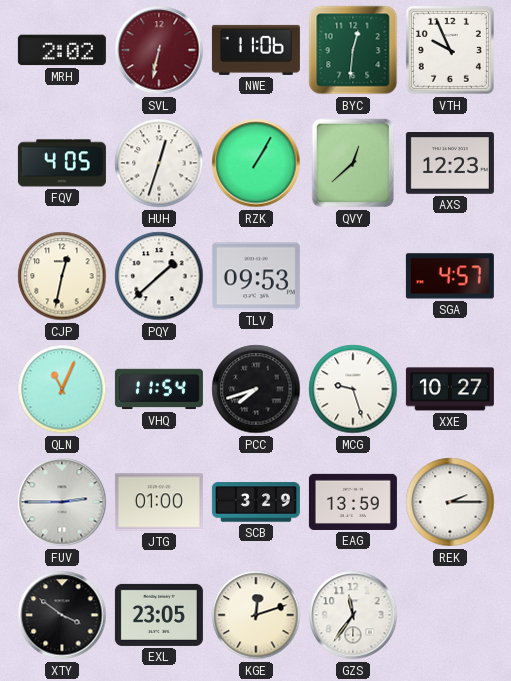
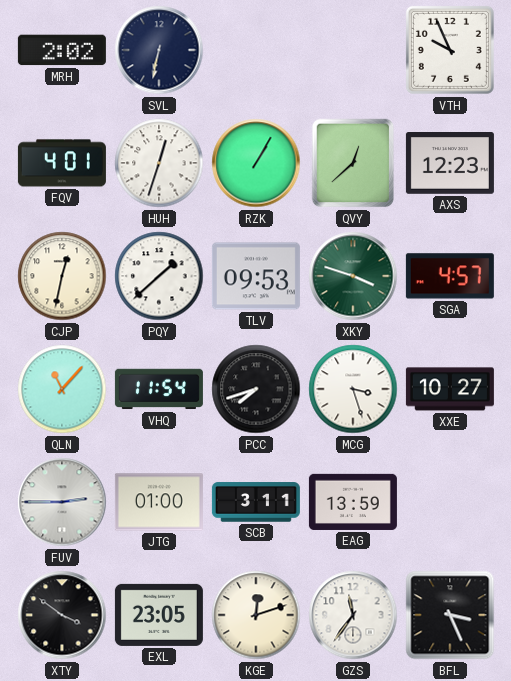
SVL dial: burgundy -> navy (159, 50)
NWE: 11:06 -> none (256, 50)
BYC: 12:31 -> none (353, 50)
FQV: 4:05 -> 4:01 (62, 163)
XKY: none -> 3:48 (353, 276)
QLN: 11:04 -> 11:07 (62, 389)
MCG: 9:27 -> 3:27 (353, 389)
SCB: 3:29 -> 3:11 (256, 502)
REK: 2:15 -> none (450, 502)
BFL: none -> 3:26 (450, 615)
